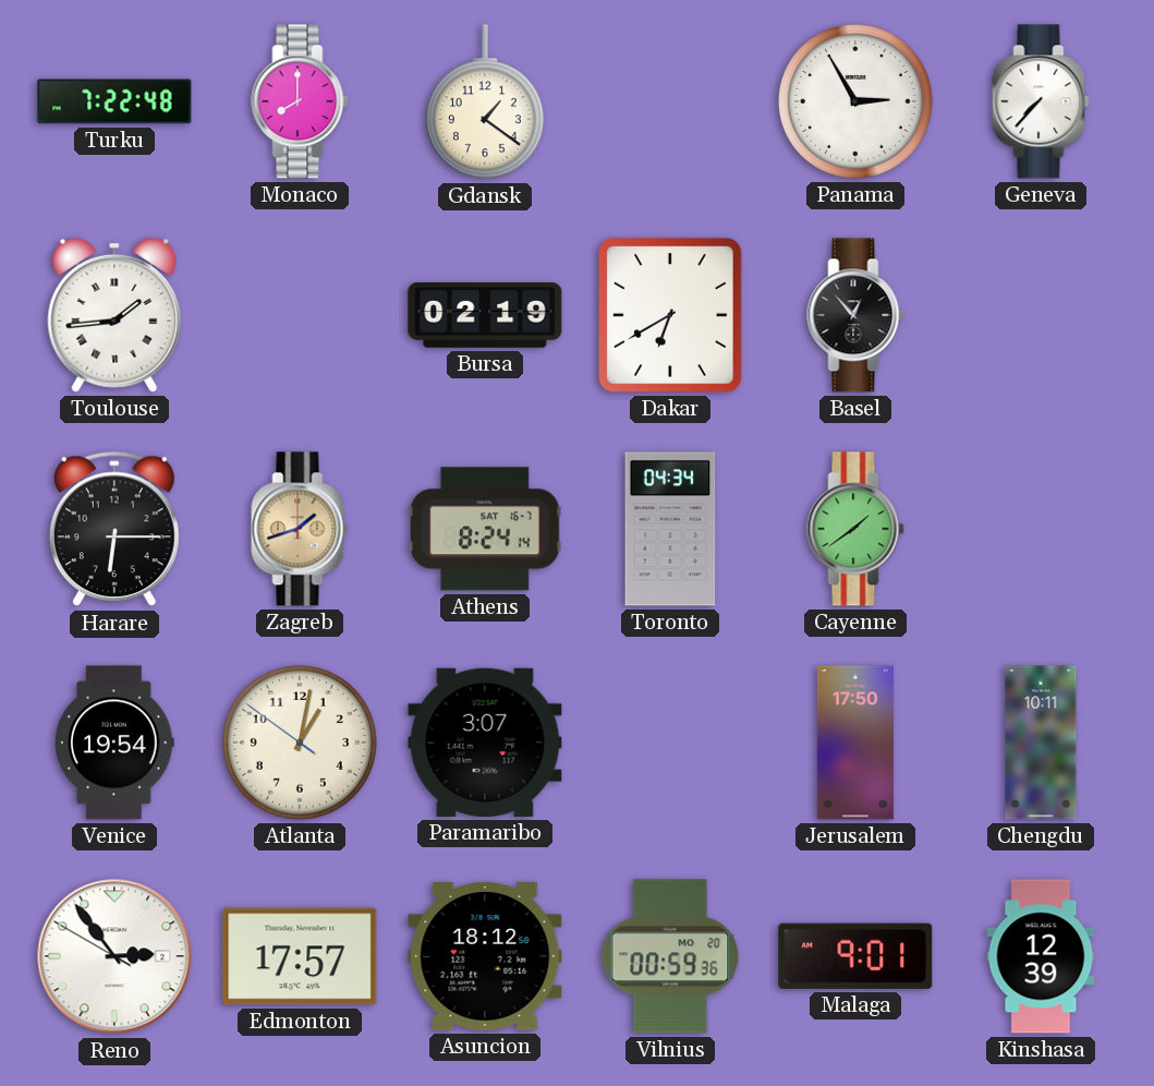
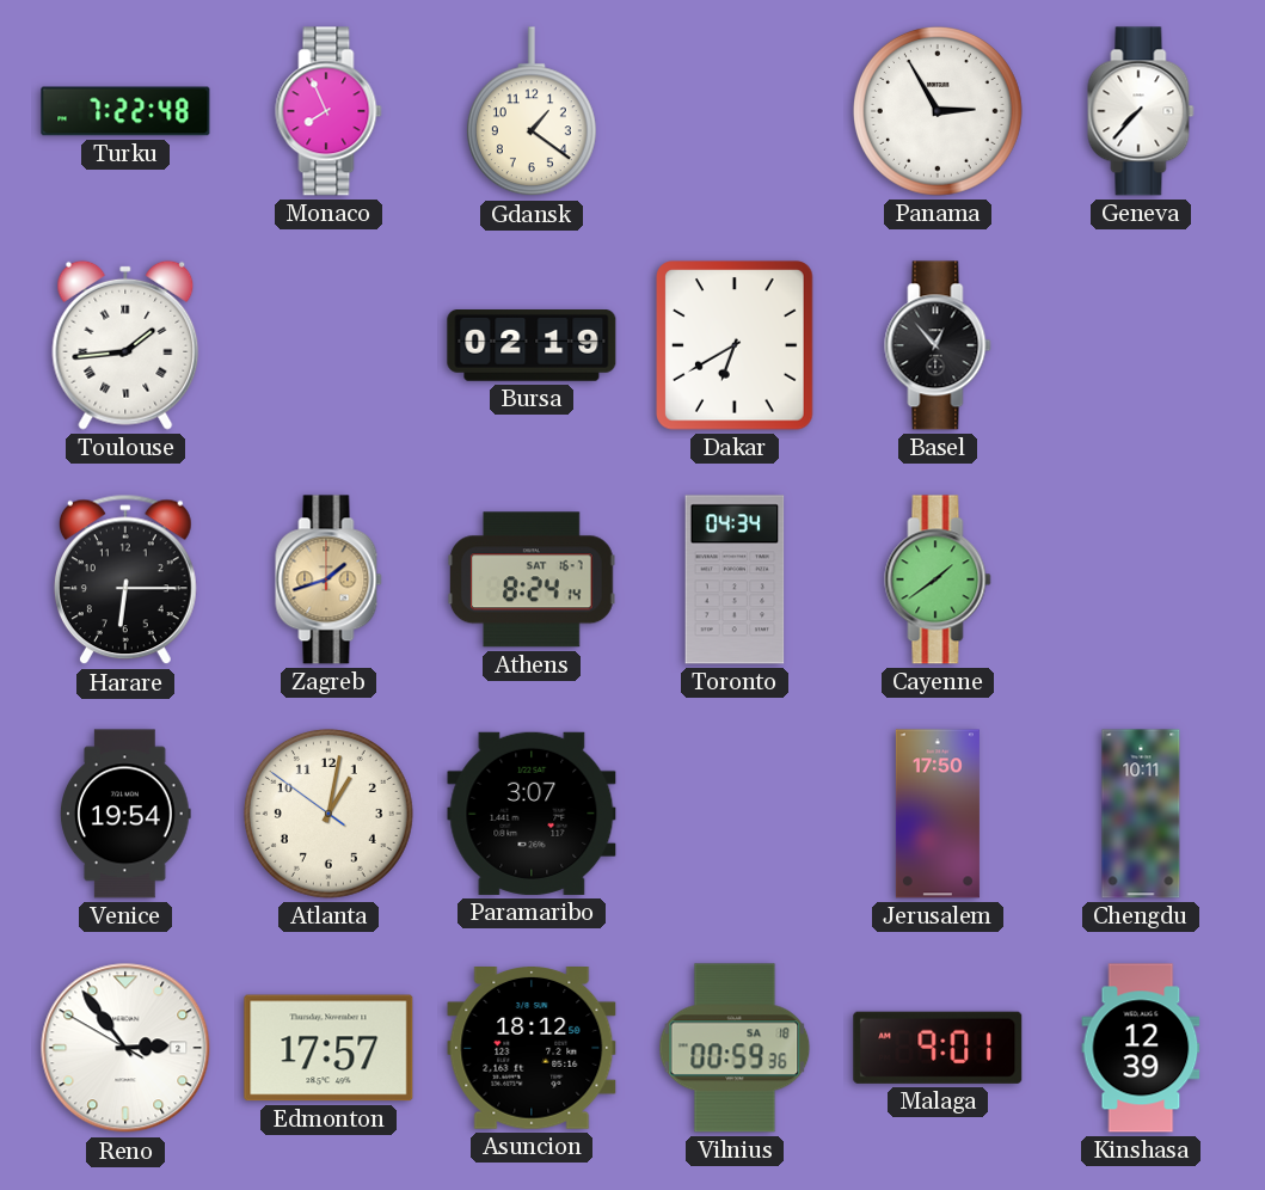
Monaco: 8:00 -> 7:56 (328, 111)
Vilnius date: MO 20 -> SA 18 (735, 1048)
